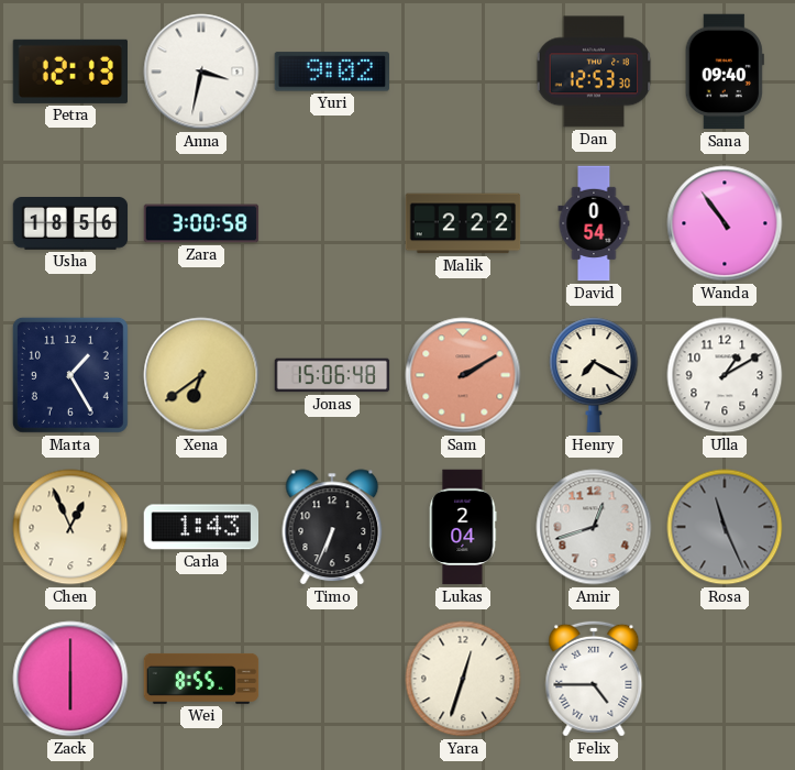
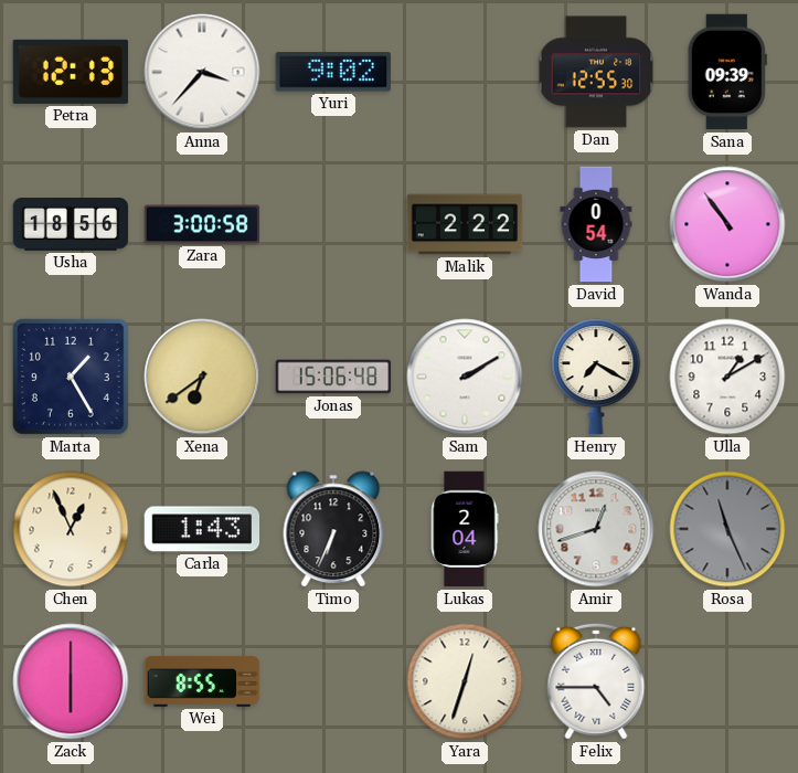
Anna: 3:32 -> 3:37 (202, 72)
Dan: 12:53 -> 12:55 (596, 72)
Sana: 09:40 -> 09:39 (727, 72)
Sam dial: salmon -> white (465, 377)
